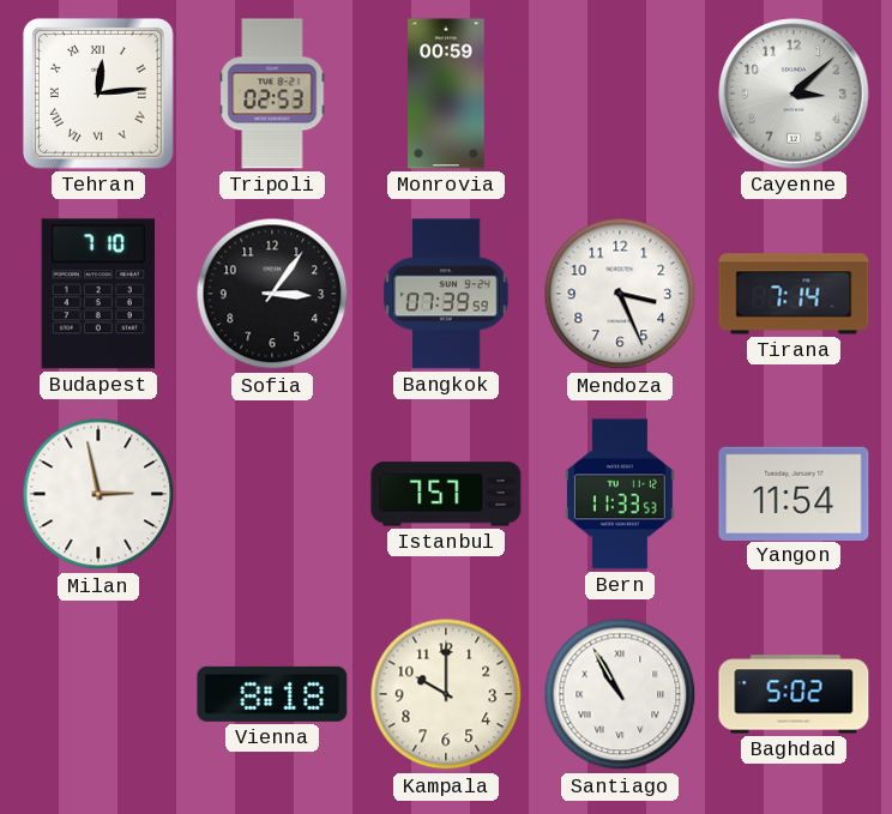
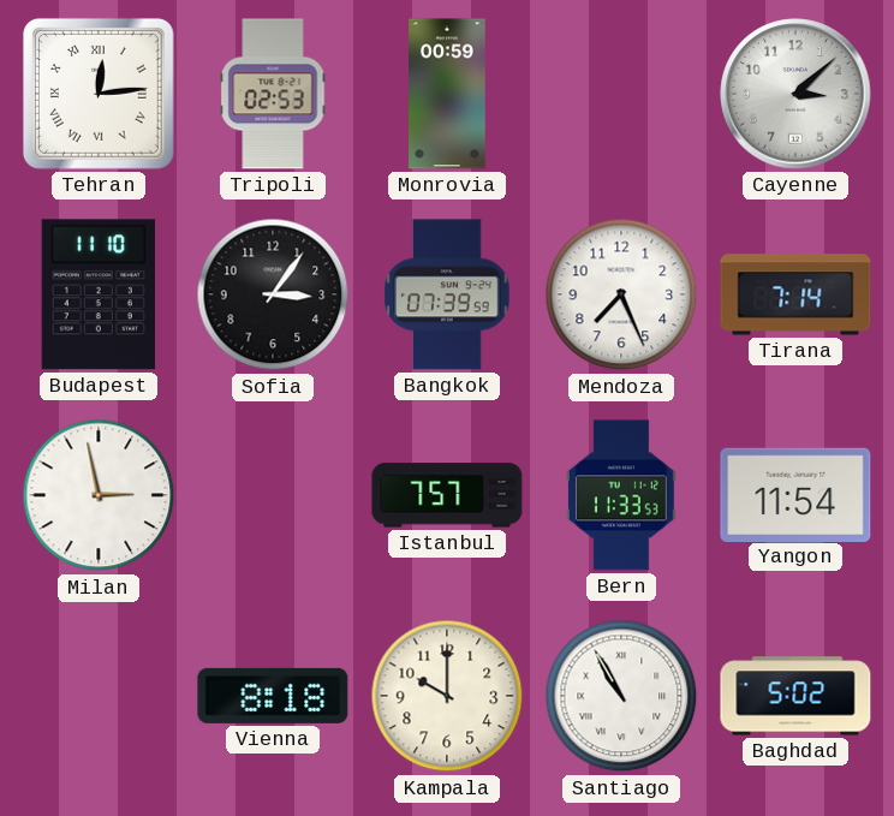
Budapest: 7:10 -> 11:10 (99, 294)
Mendoza: 3:26 -> 7:26 (621, 294)
